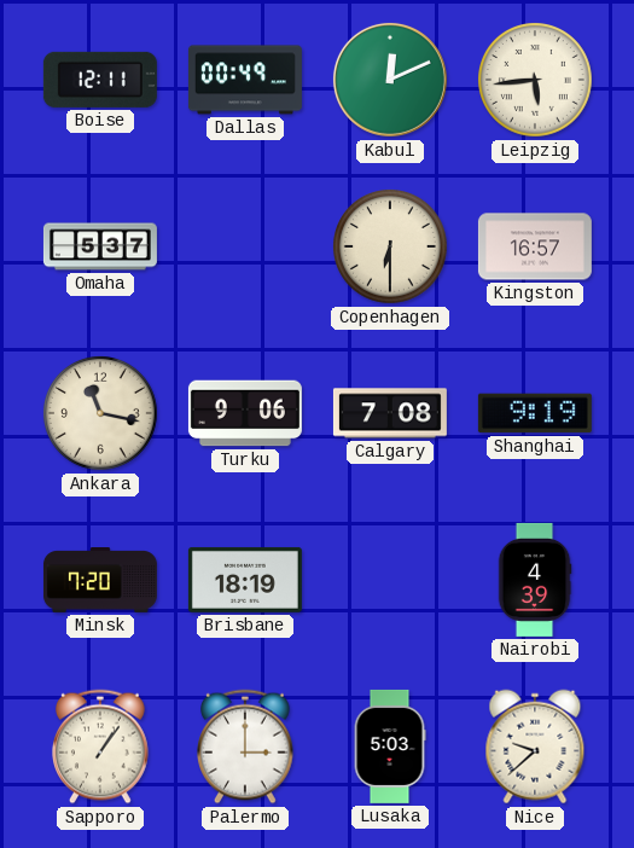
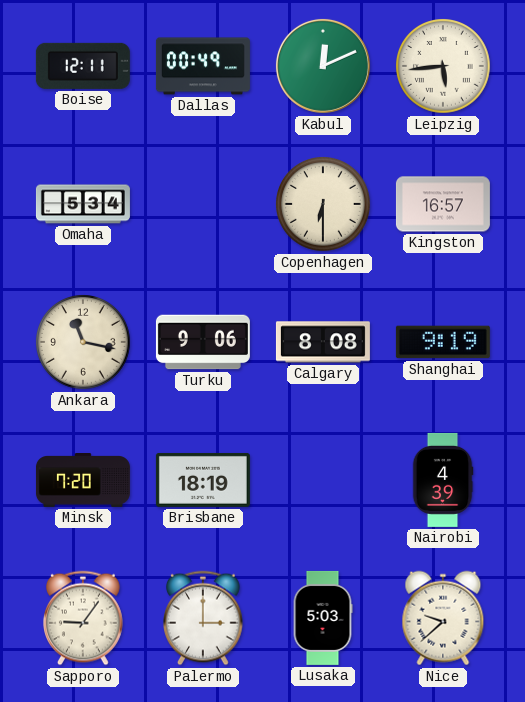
Omaha: 5:37 -> 5:34 (83, 204)
Calgary: 7:08 -> 8:08 (323, 342)
Sapporo: 1:06 -> 9:06 (84, 618)
